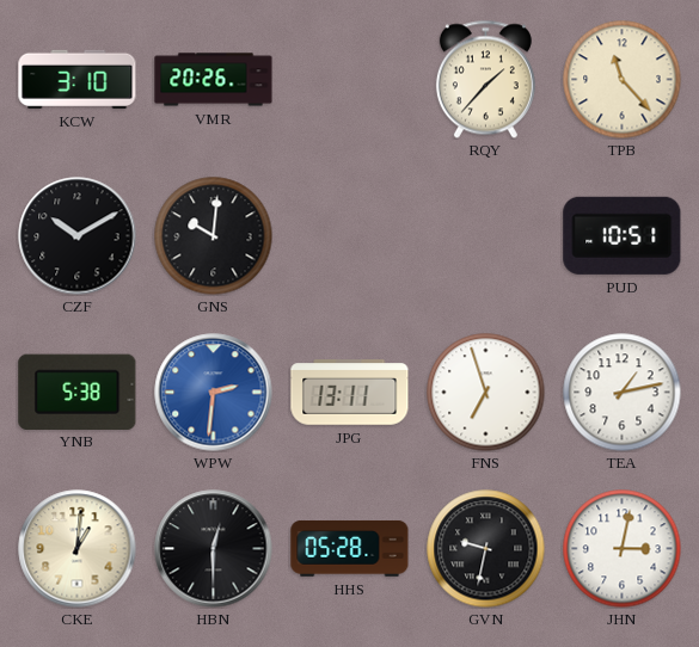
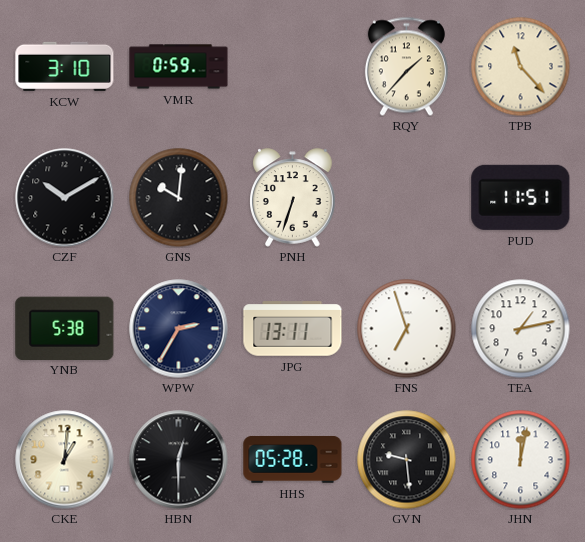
VMR: 20:26 -> 0:59 (179, 67)
PNH: none -> 6:33 (293, 198)
PUD: 10:51 -> 11:51 (521, 197)
WPW: 2:31 -> 2:35 (179, 329)
WPW dial: blue -> navy (179, 329)
GVN: 9:32 -> 9:29 (407, 460)
JHN: 3:02 -> 12:02 (521, 460)
